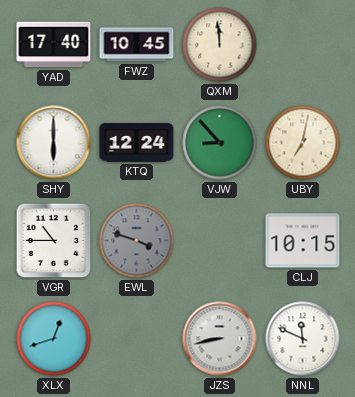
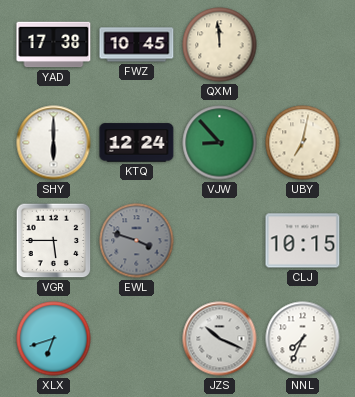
YAD: 17:40 -> 17:38 (54, 45)
VGR: 10:45 -> 5:45 (54, 241)
XLX: 12:42 -> 6:42 (54, 339)
JZS: 8:43 -> 10:19 (220, 339)
NNL: 11:49 -> 7:34 (303, 339)
